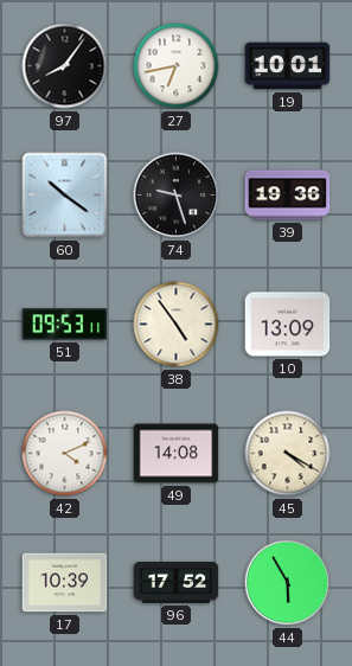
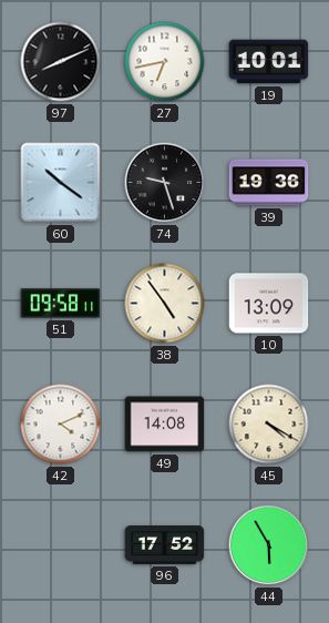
97: 8:06 -> 8:11 (61, 62)
51: 09:53 -> 09:58 (61, 304)
17: 10:39 -> none (65, 583)
